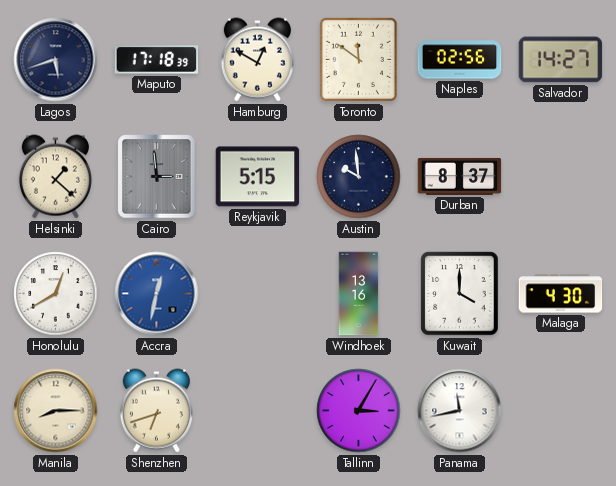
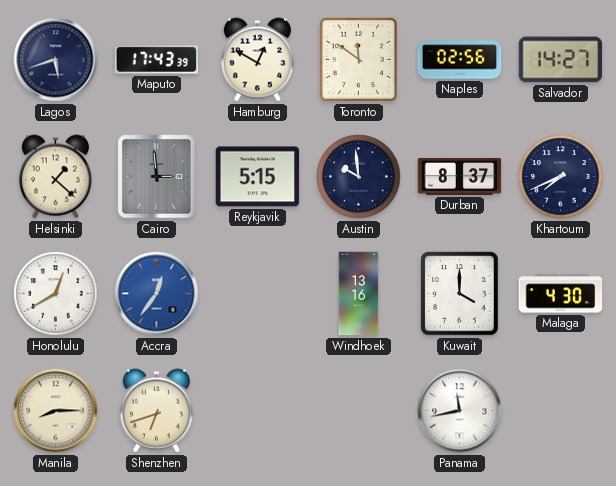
Maputo: 17:18 -> 17:43 (157, 60)
Khartoum: none -> 7:41 (561, 177)
Accra: 12:32 -> 12:36 (157, 294)
Tallinn: 3:05 -> none (359, 411)
